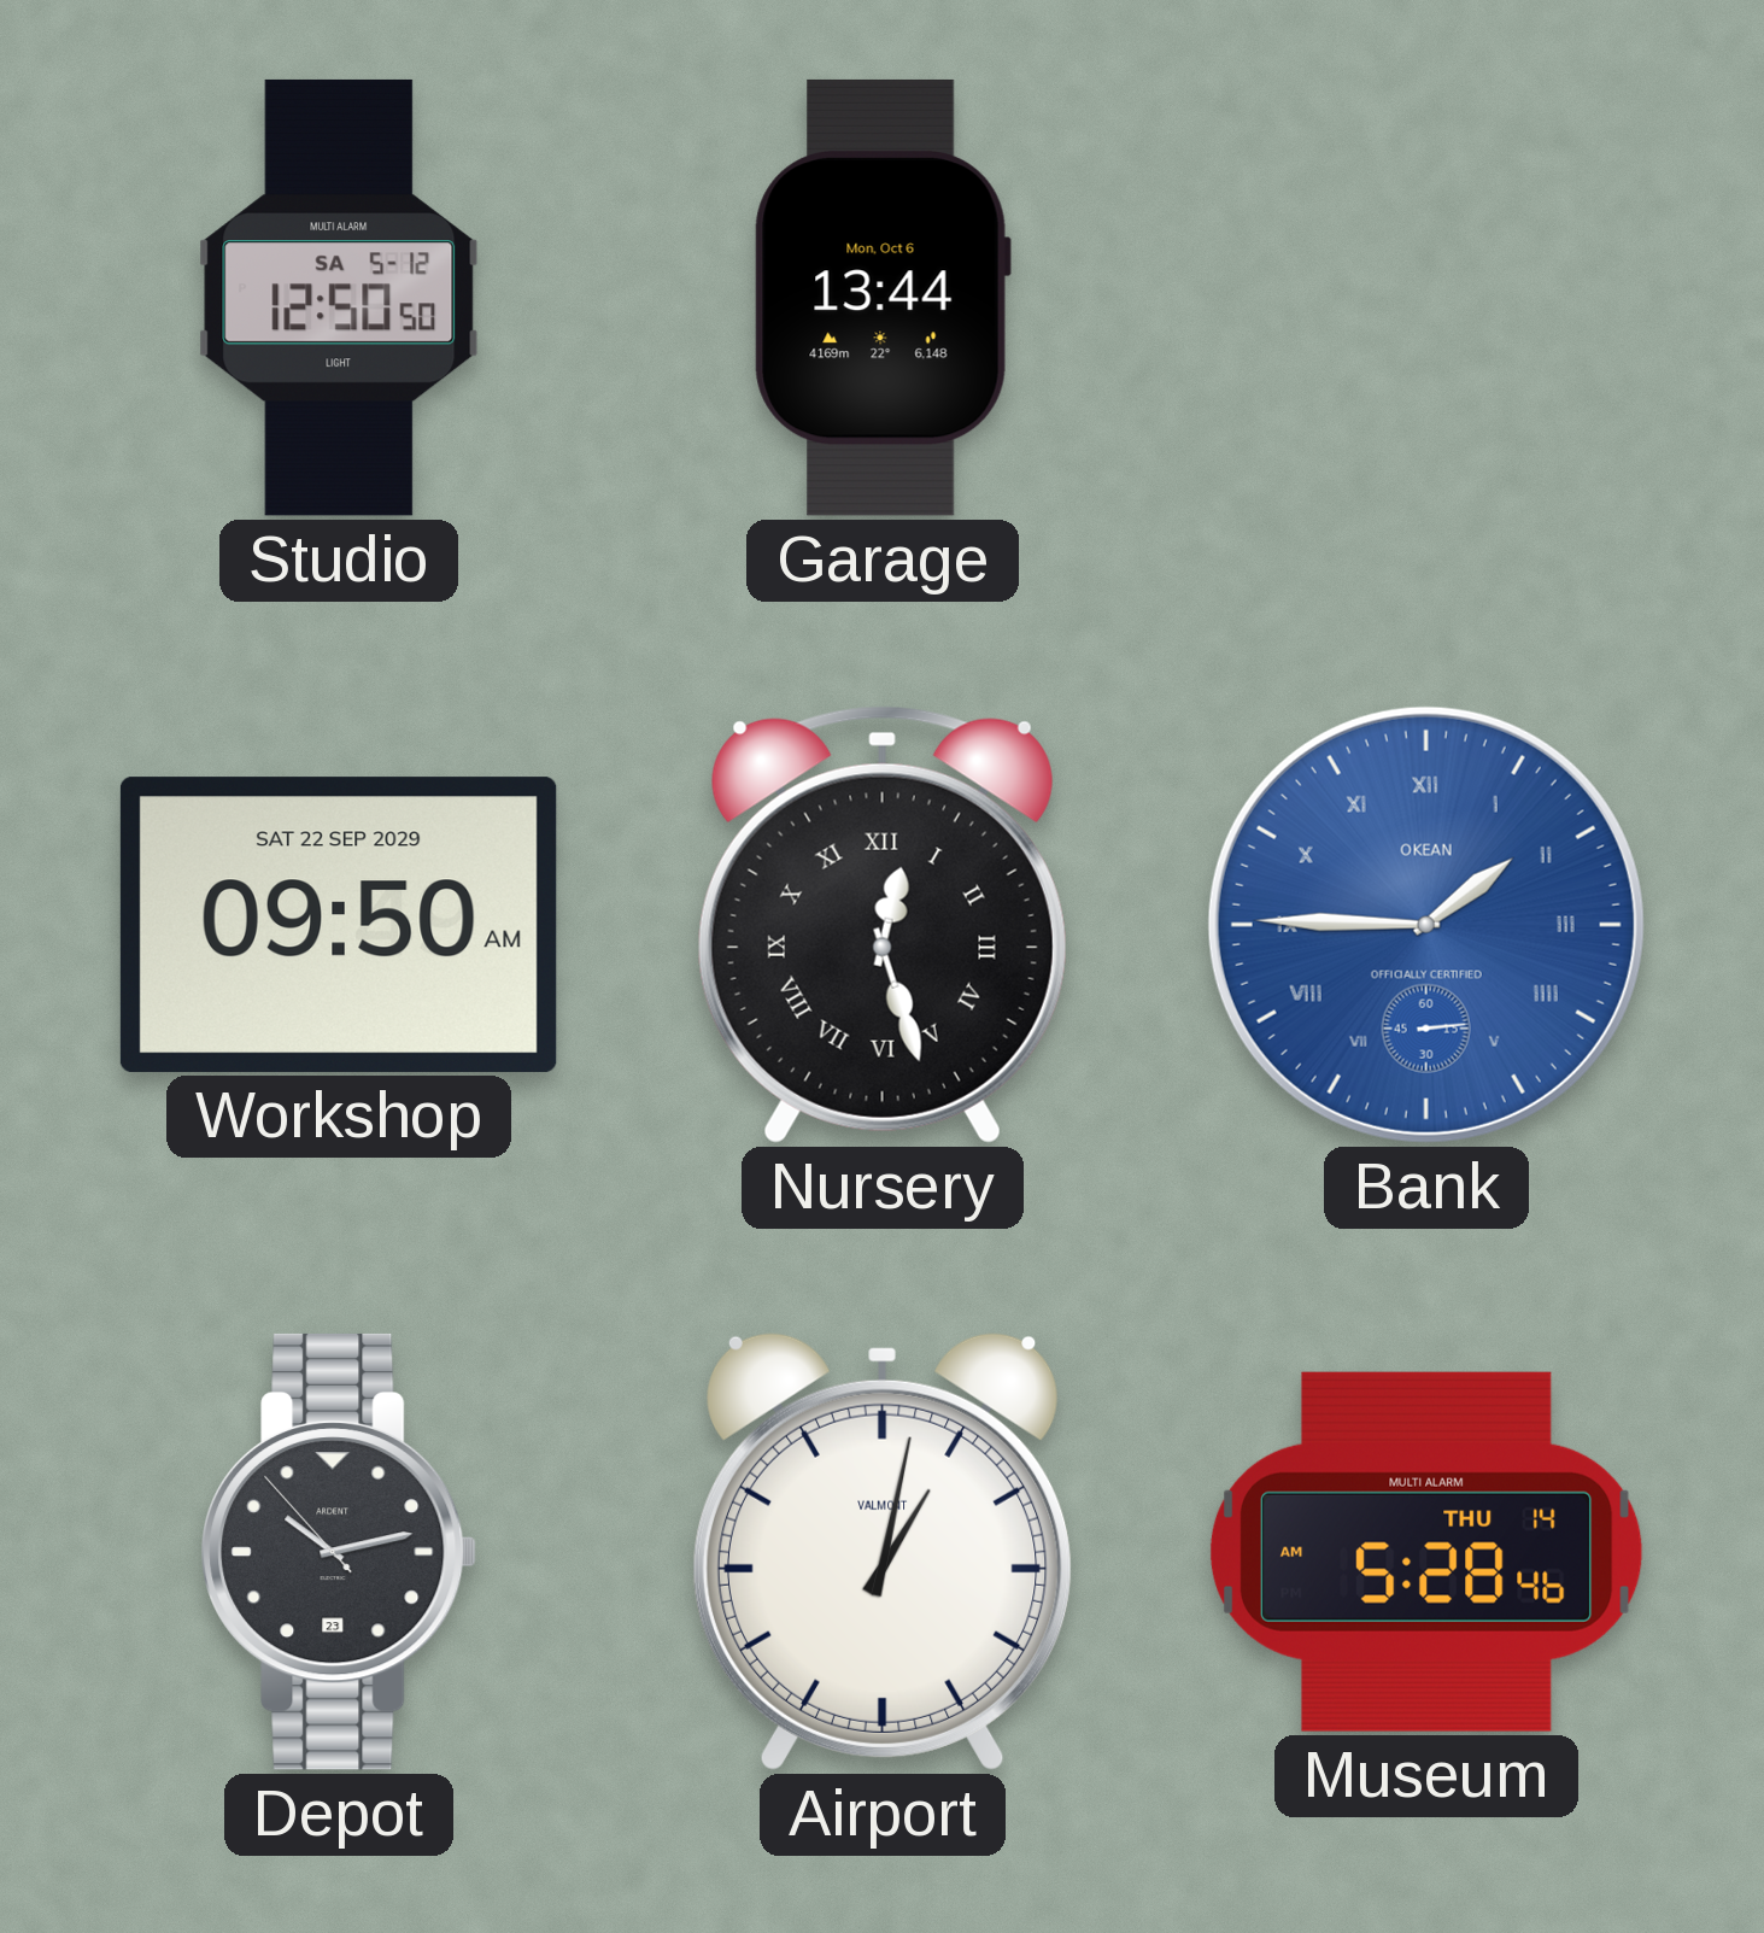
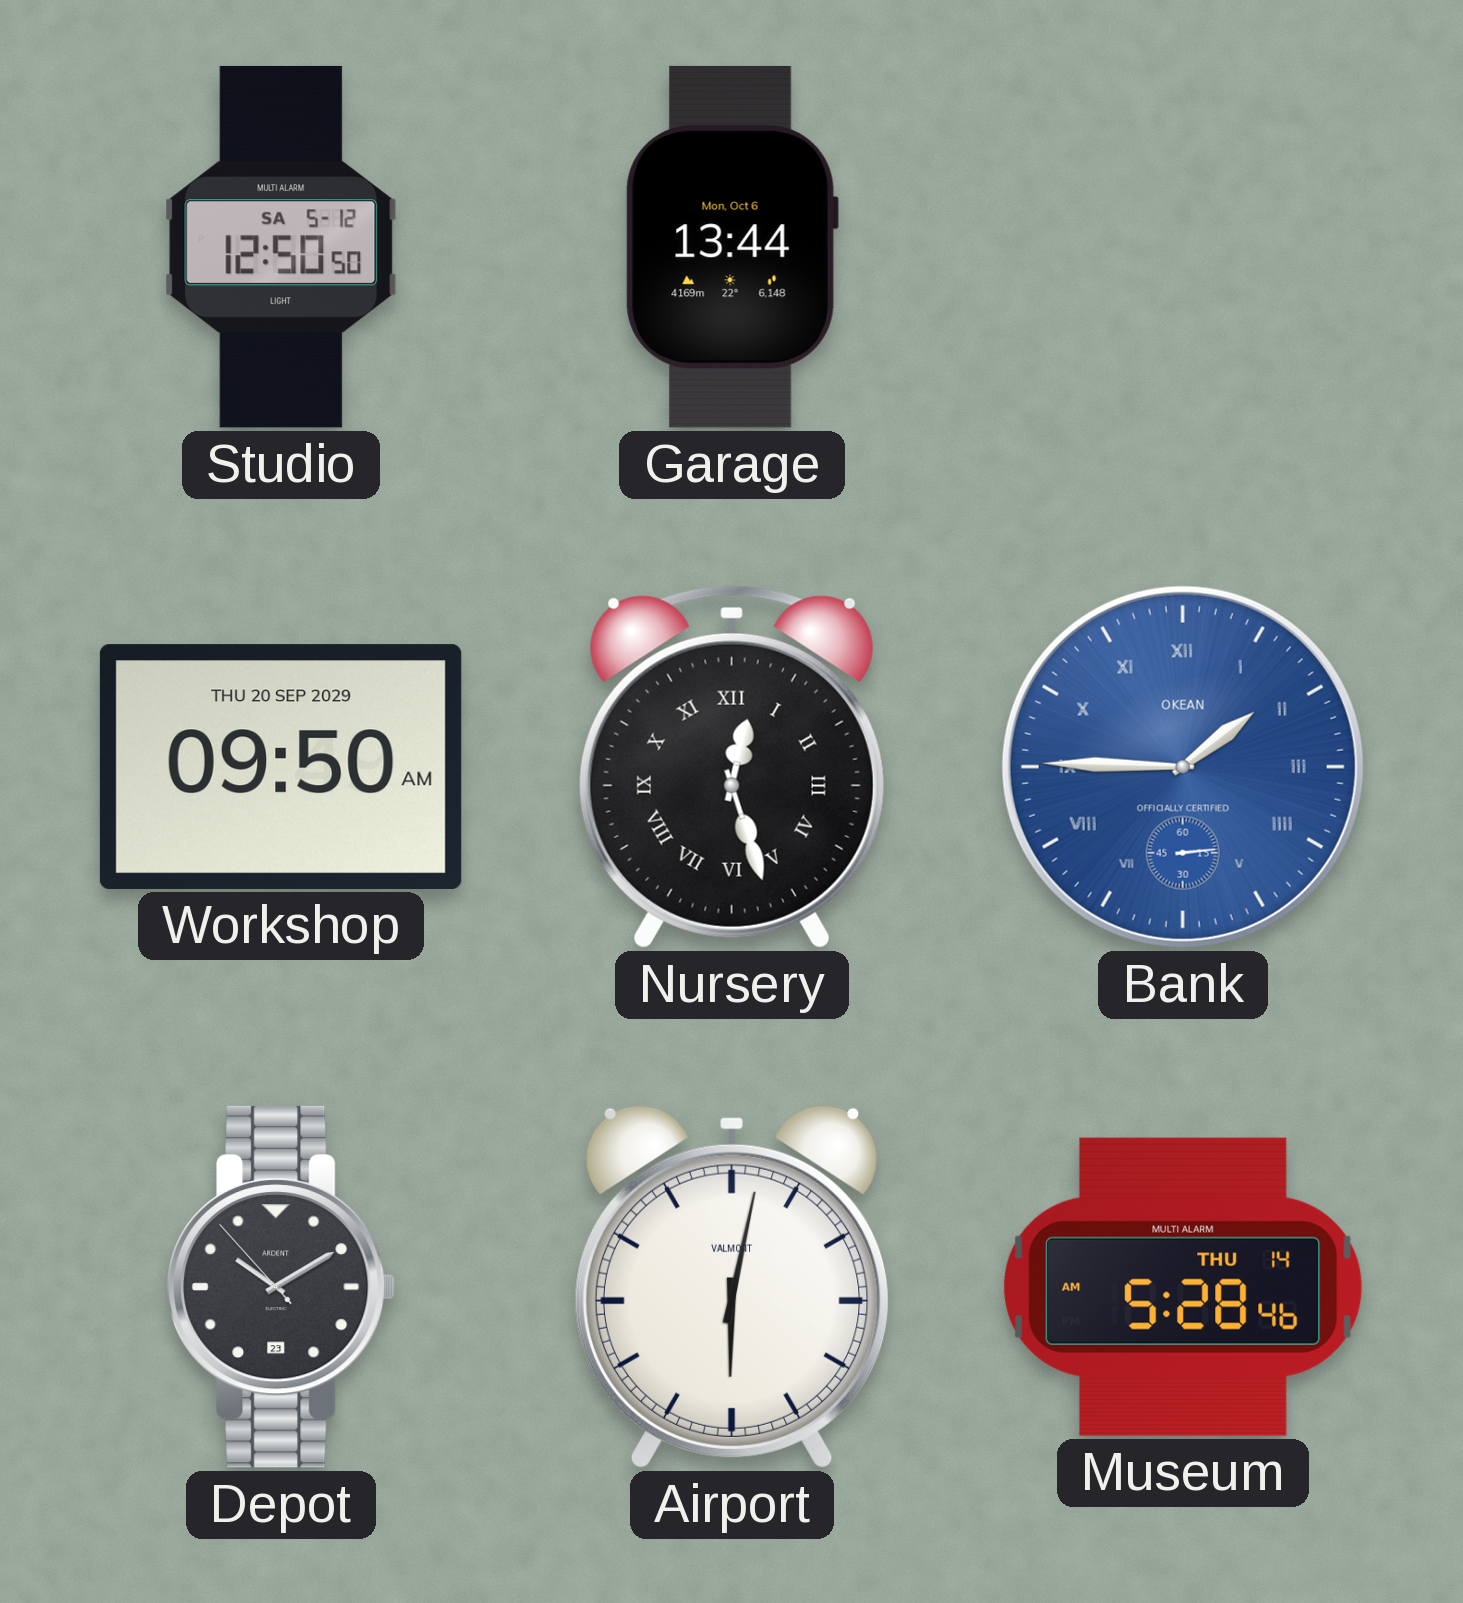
Workshop date: SAT 22 SEP 2029 -> THU 20 SEP 2029 (281, 767)
Depot: 10:12 -> 10:09 (281, 1287)
Airport: 1:02 -> 6:02 (732, 1287)
